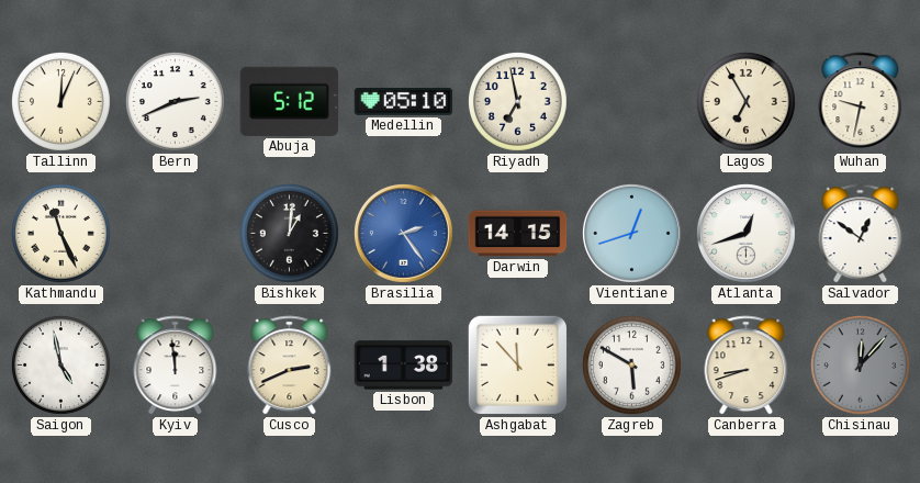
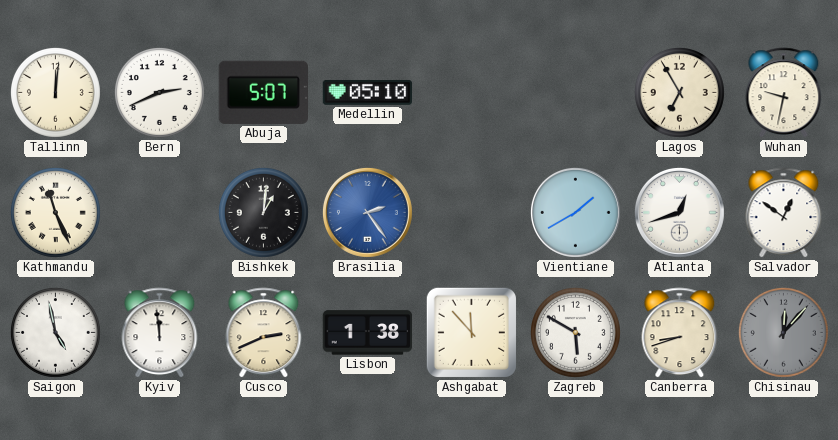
Tallinn: 12:04 -> 12:01 (55, 92)
Abuja: 5:12 -> 5:07 (263, 92)
Riyadh: 6:58 -> none (517, 101)
Darwin: 14:15 -> none (518, 234)
Vientiane: 12:42 -> 1:40 (575, 212)
